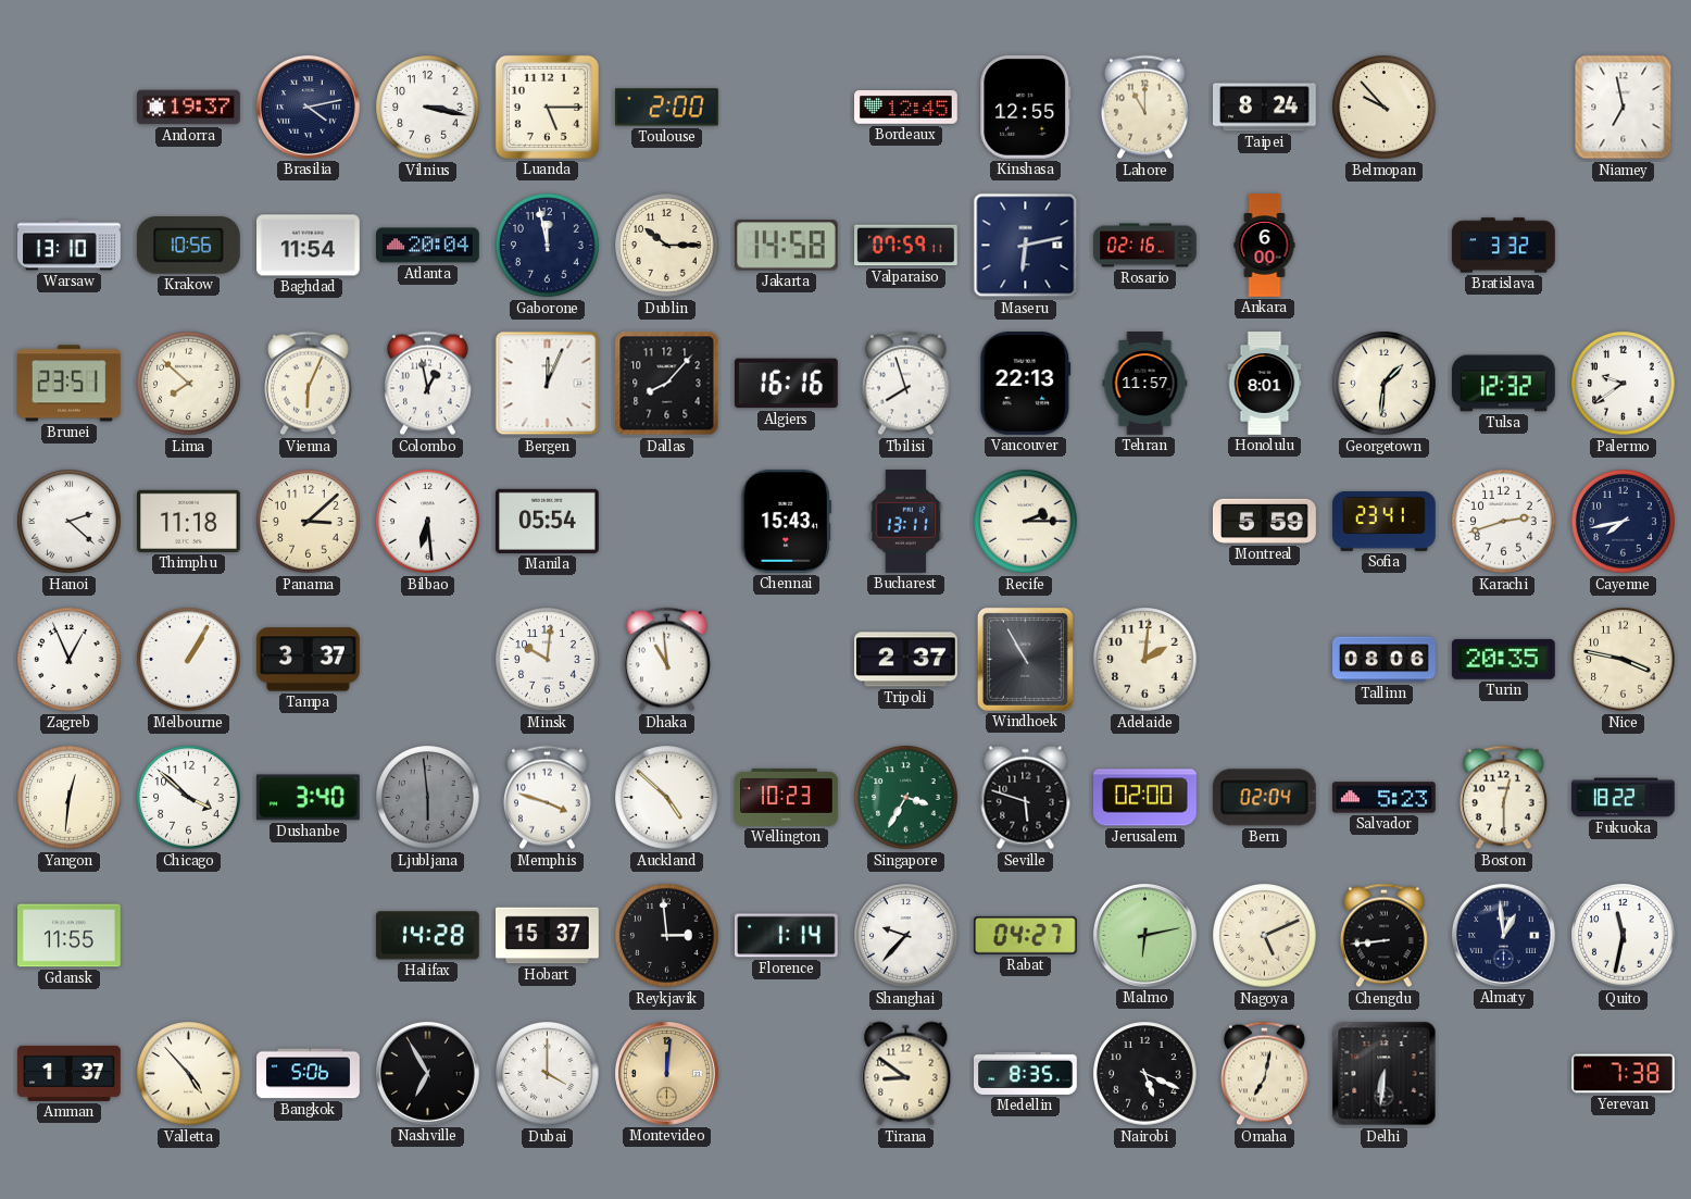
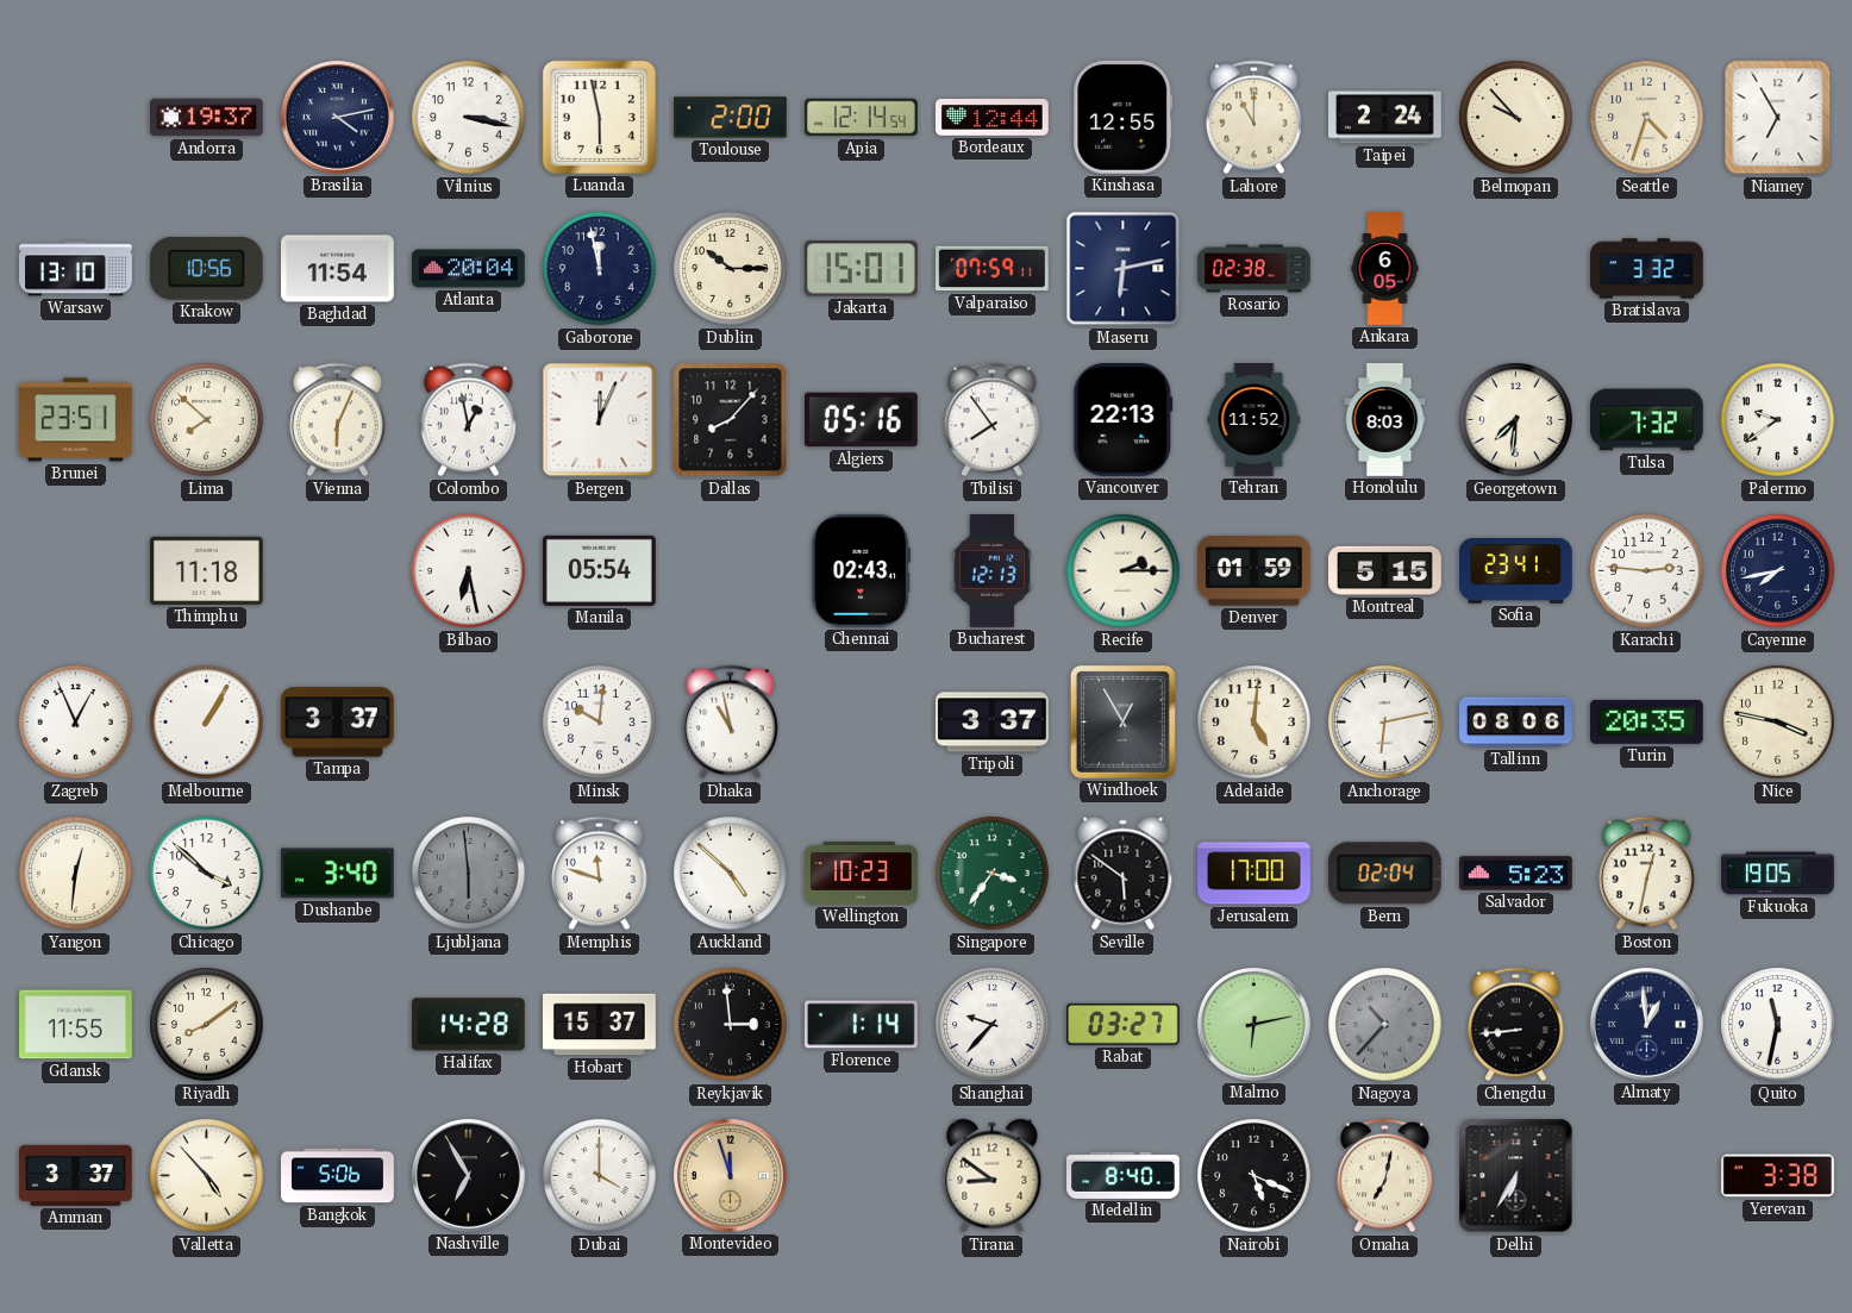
Luanda: 5:15 -> 5:58 (599, 117)
Apia: none -> 12:14 (862, 118)
Bordeaux: 12:45 -> 12:44 (993, 118)
Taipei: 8:24 -> 2:24 (1385, 118)
Seattle: none -> 4:33 (1647, 118)
Niamey: 6:58 -> 6:55 (1778, 118)
Jakarta: 14:58 -> 15:01 (861, 269)
Rosario: 02:16 -> 02:38 (1255, 269)
Ankara: 6:00 -> 6:05 (1385, 269)
Algiers: 16:16 -> 05:16 (861, 420)
Tbilisi: 7:57 -> 7:54 (991, 420)
Tehran: 11:57 -> 11:52 (1255, 420)
Honolulu: 8:01 -> 8:03 (1385, 420)
Georgetown: 1:31 -> 7:31 (1516, 420)
Tulsa: 12:32 -> 7:32 (1647, 420)
Hanoi: 2:22 -> none (70, 522)
Panama: 3:08 -> none (309, 522)
Bilbao: 6:29 -> 6:28 (469, 571)
Chennai: 15:43 -> 02:43 (861, 570)
Bucharest: 13:11 -> 12:13 (991, 571)
Denver: none -> 01:59 (1255, 571)
Montreal: 5:59 -> 5:15 (1385, 570)
Karachi: 2:42 -> 2:46 (1647, 571)
Dhaka: 10:59 -> 10:58 (730, 723)
Tripoli: 2:37 -> 3:37 (993, 723)
Windhoek: 10:55 -> 12:55 (1122, 721)
Adelaide: 2:01 -> 5:01 (1255, 723)
Anchorage: none -> 6:13 (1385, 723)
Memphis: 3:48 -> 11:48 (599, 874)
Singapore: 3:35 -> 3:36 (993, 874)
Seville: 5:48 -> 5:51 (1124, 874)
Jerusalem: 02:00 -> 17:00 (1255, 874)
Boston: 12:30 -> 12:32 (1646, 874)
Fukuoka: 18:22 -> 19:05 (1778, 874)
Riyadh: none -> 8:09 (207, 1025)
Rabat: 04:27 -> 03:27 (1122, 1024)
Nagoya: 5:11 -> 10:37 (1385, 1025)
Nagoya dial: cream -> grey (1385, 1025)
Amman: 1:37 -> 3:37 (76, 1175)
Montevideo: 12:01 -> 11:57 (730, 1175)
Medellin: 8:35 -> 8:40 (1124, 1175)
Delhi: 6:31 -> 6:35 (1516, 1176)
Yerevan: 7:38 -> 3:38 (1778, 1176)
